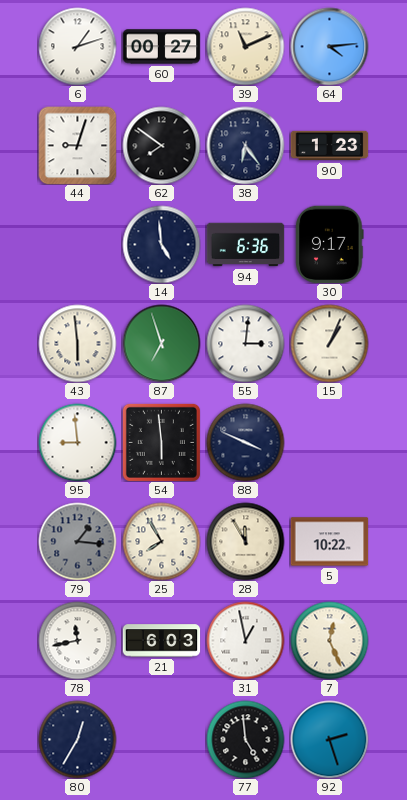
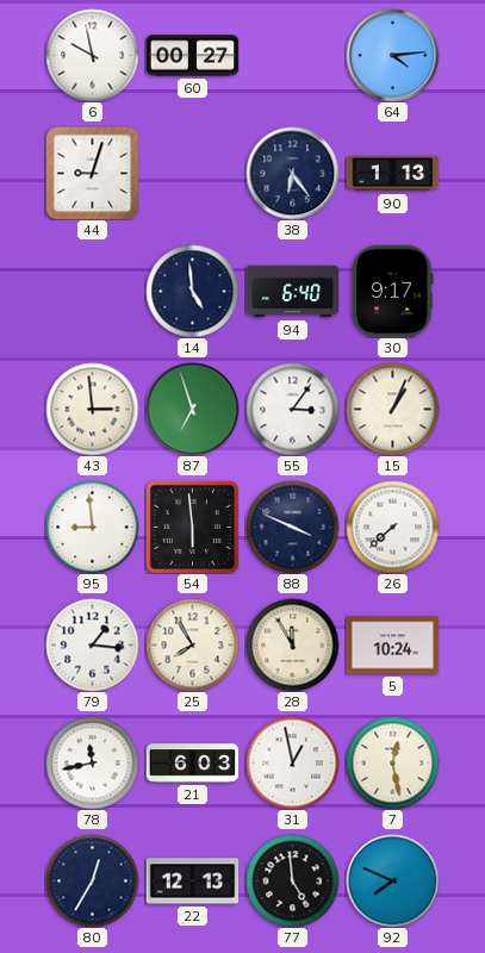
6: 1:12 -> 9:58 (92, 55)
39: 11:11 -> none (245, 46)
62: 7:51 -> none (161, 145)
90: 1:23 -> 1:13 (392, 174)
94: 6:36 -> 6:40 (292, 292)
43: 5:59 -> 2:59 (92, 409)
55: 3:01 -> 3:06 (292, 409)
26: none -> 7:38 (392, 527)
79 dial: grey -> white (92, 644)
5: 10:22 -> 10:24 (392, 646)
7: 12:26 -> 12:28 (392, 762)
22: none -> 12:13 (192, 882)
92: 2:27 -> 7:49 (392, 880)
